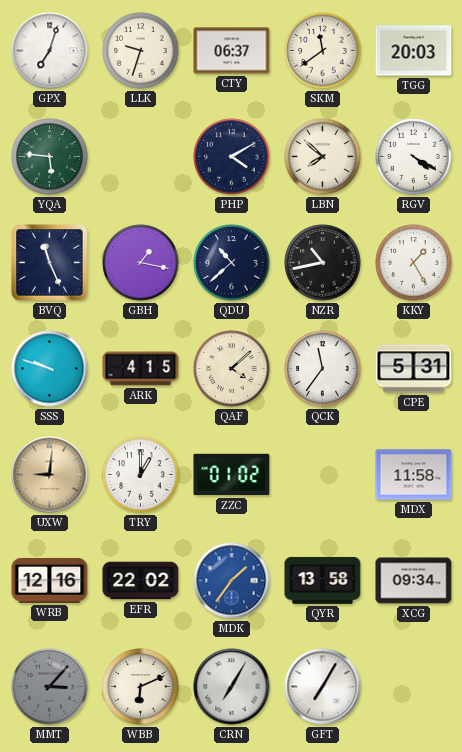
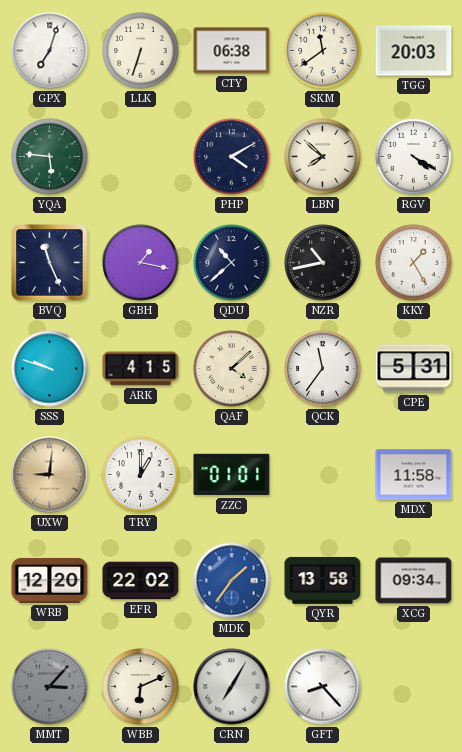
LLK: 9:33 -> 6:33 (141, 51)
CTY: 06:37 -> 06:38 (232, 51)
ZZC: 01:02 -> 01:01 (232, 475)
WRB: 12:16 -> 12:20 (50, 580)
GFT: 7:05 -> 8:23 (323, 687)
